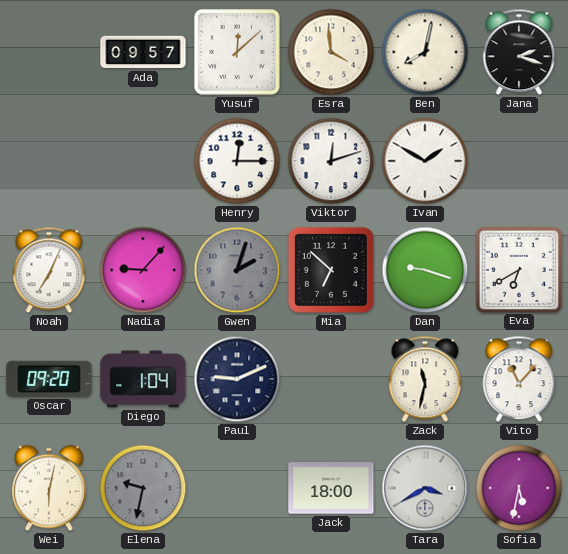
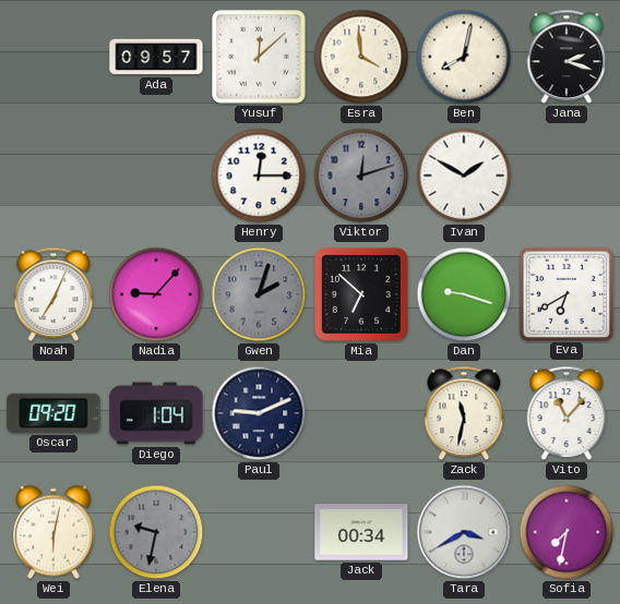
Viktor dial: white -> grey (361, 176)
Jack: 18:00 -> 00:34 (361, 532)
Sofia: 5:32 -> 7:32 (567, 532)
